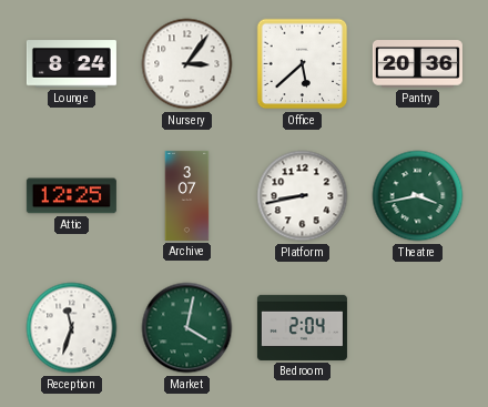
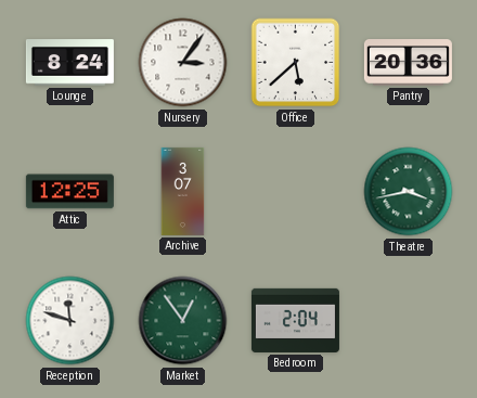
Platform: 8:43 -> none (303, 196)
Reception: 11:33 -> 11:48 (70, 321)
Market: 4:02 -> 12:54 (183, 321)
